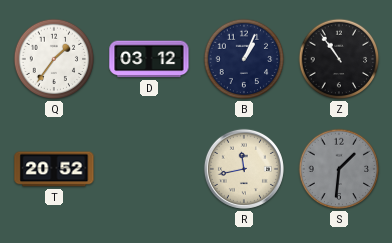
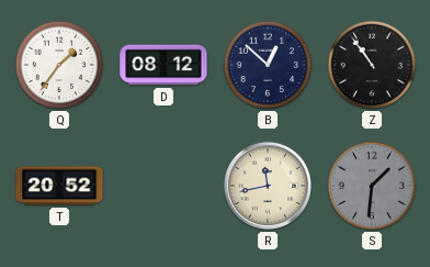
D: 03:12 -> 08:12 (163, 65)
B: 1:04 -> 12:52 (268, 65)
